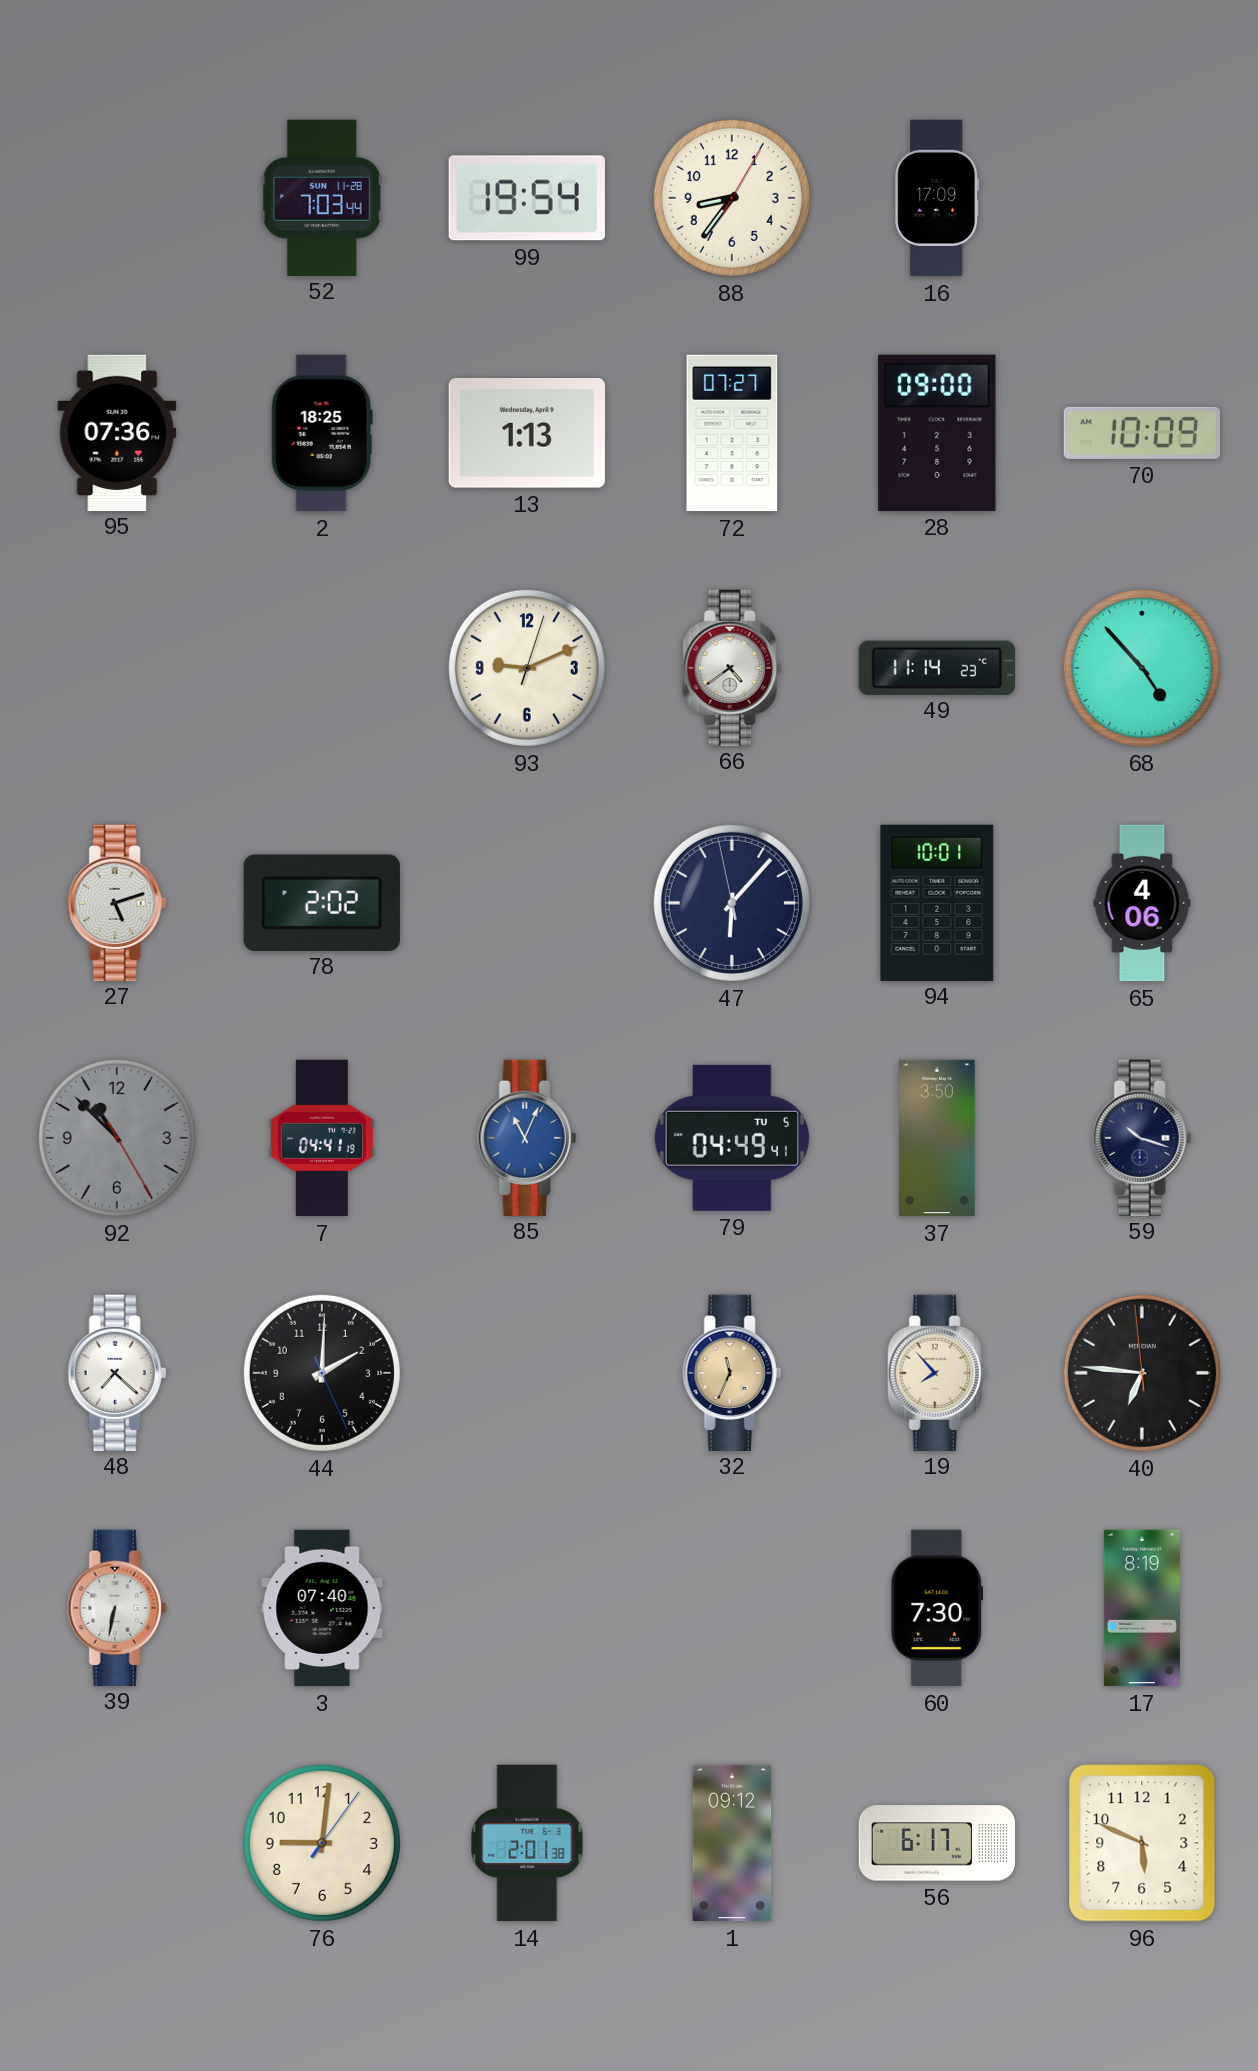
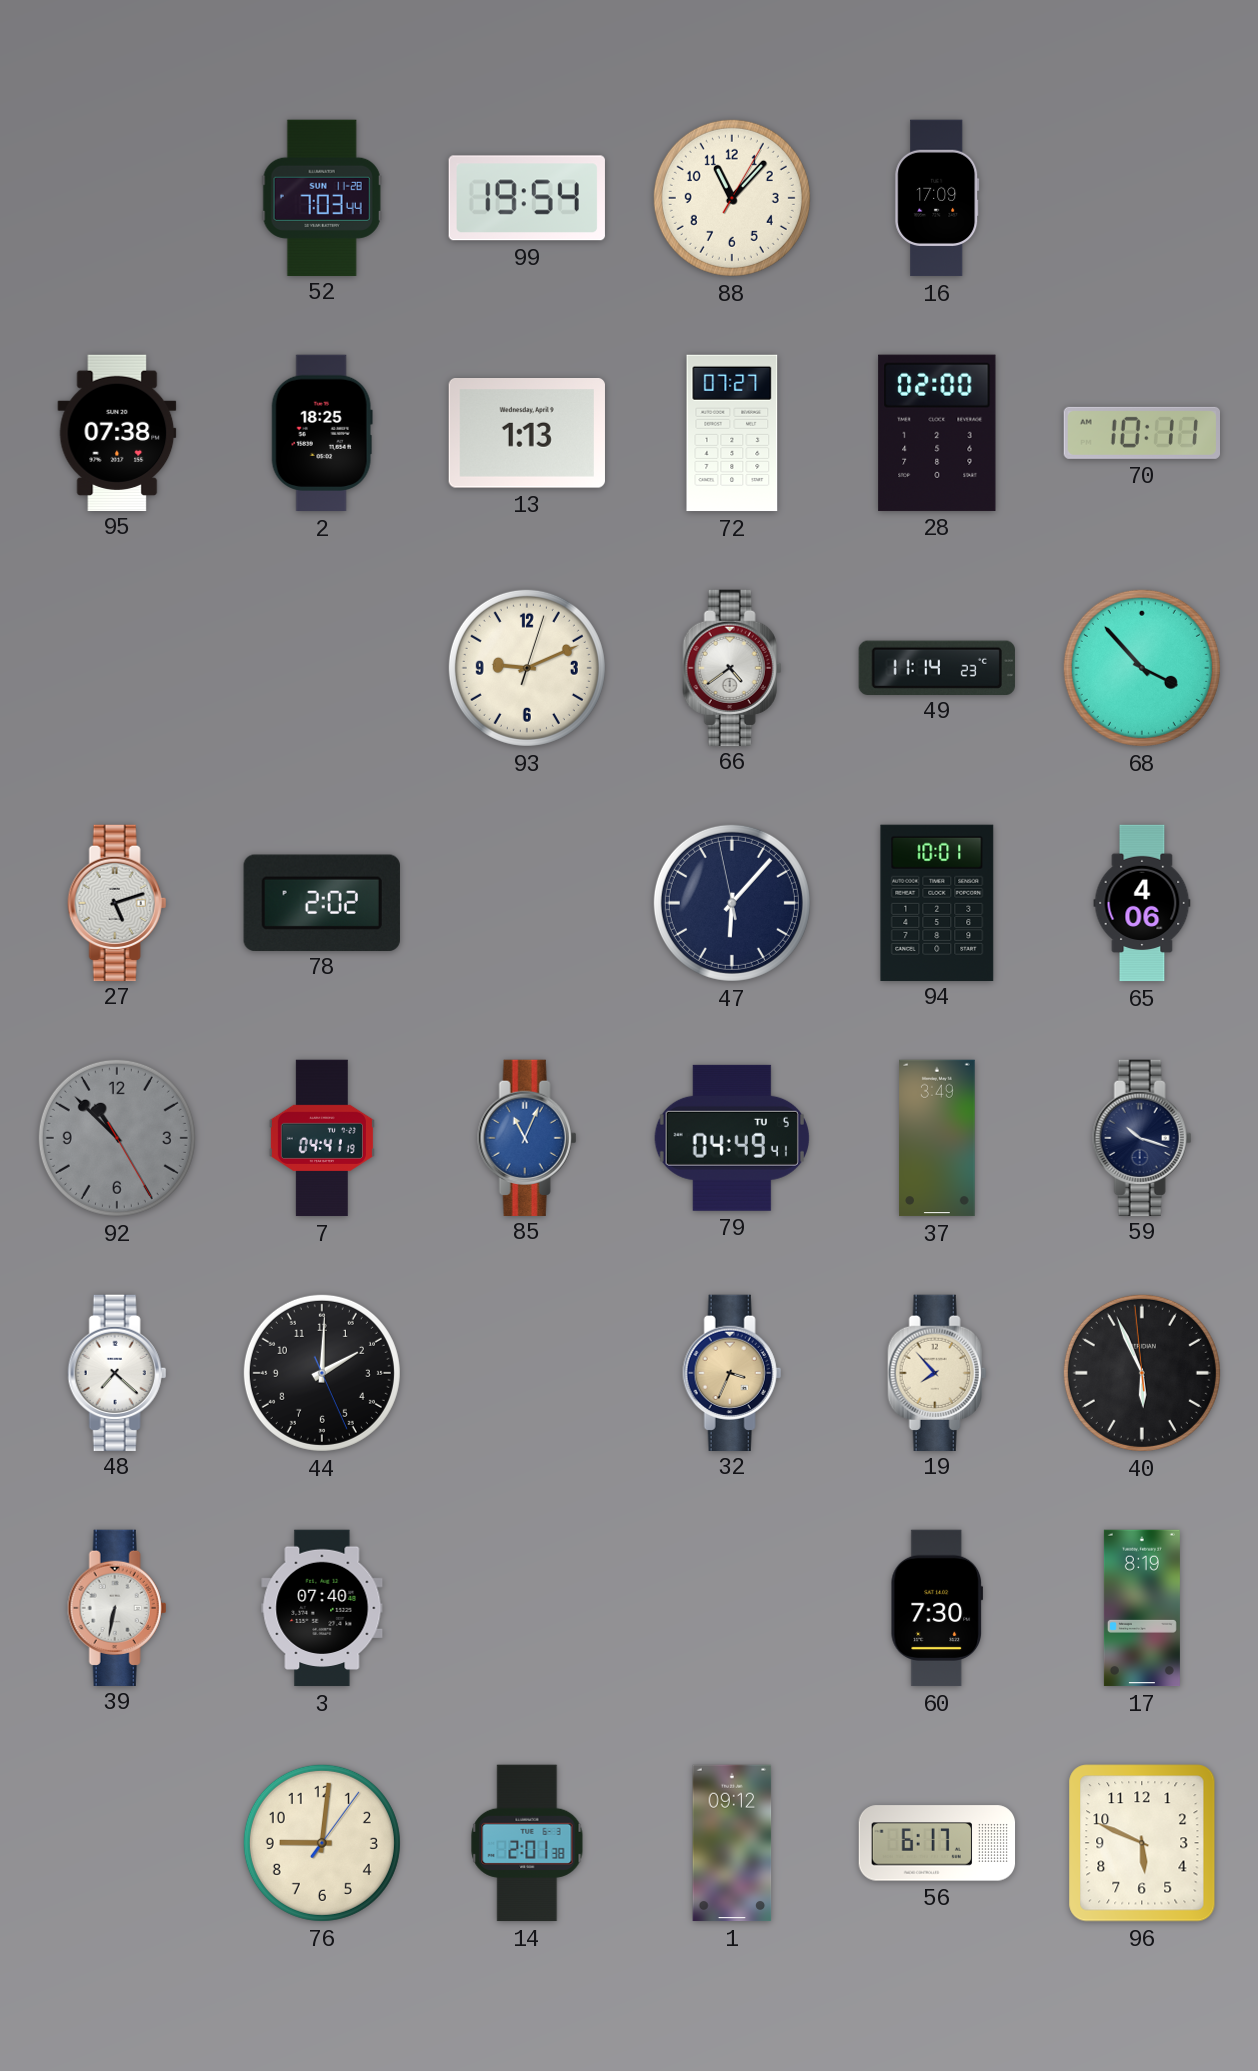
88: 8:36 -> 11:07 (732, 198)
95: 07:36 -> 07:38 (117, 432)
28: 09:00 -> 02:00 (937, 433)
70: 10:09 -> 10:11 (1141, 433)
68: 4:53 -> 3:53 (1142, 668)
37: 3:50 -> 3:49 (937, 1138)
32: 11:34 -> 3:34 (732, 1372)
40: 6:45 -> 5:55 (1142, 1373)
